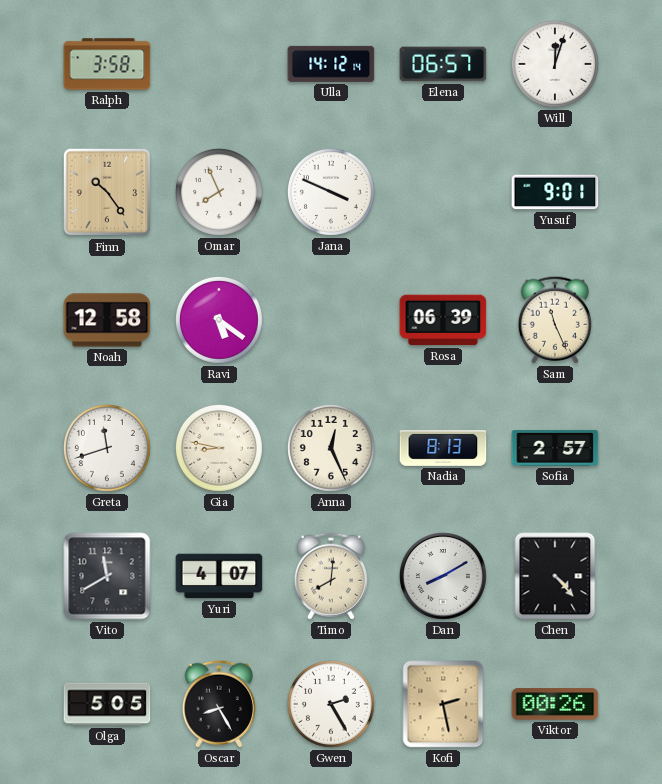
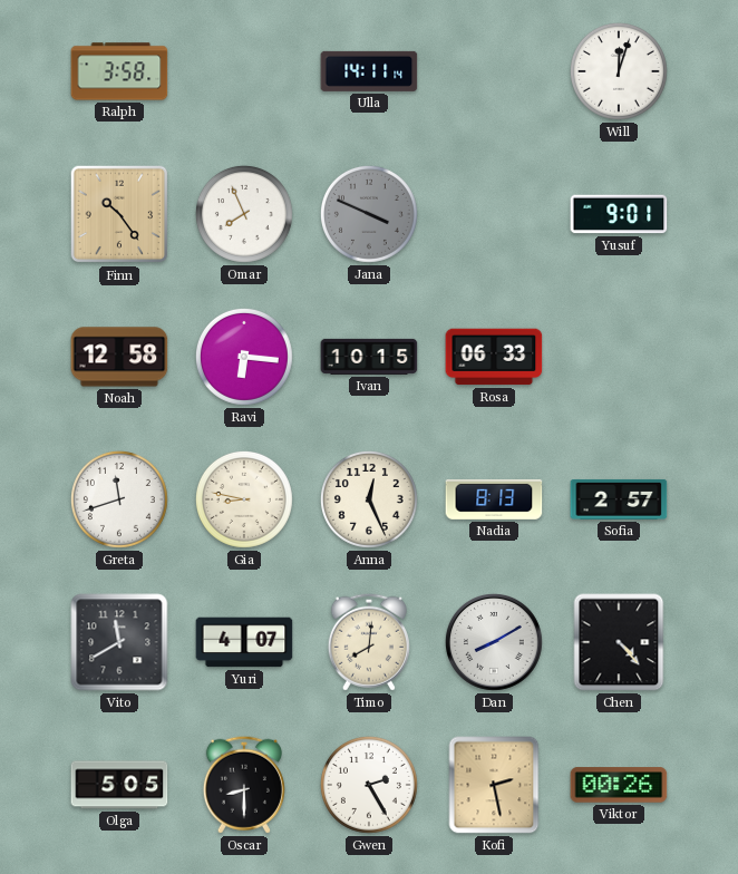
Ulla: 14:12 -> 14:11 (369, 71)
Elena: 06:57 -> none (443, 64)
Jana dial: white -> grey (369, 214)
Ravi: 5:21 -> 6:16 (244, 357)
Ivan: none -> 10:15 (369, 357)
Rosa: 06:39 -> 06:33 (494, 357)
Sam: 11:26 -> none (555, 320)
Oscar: 8:25 -> 8:30 (244, 785)
